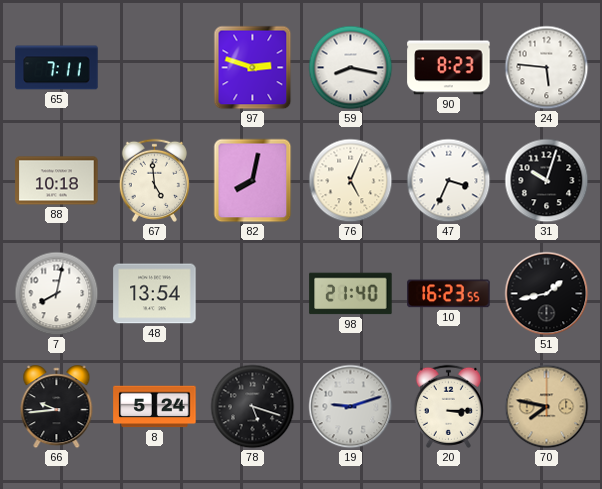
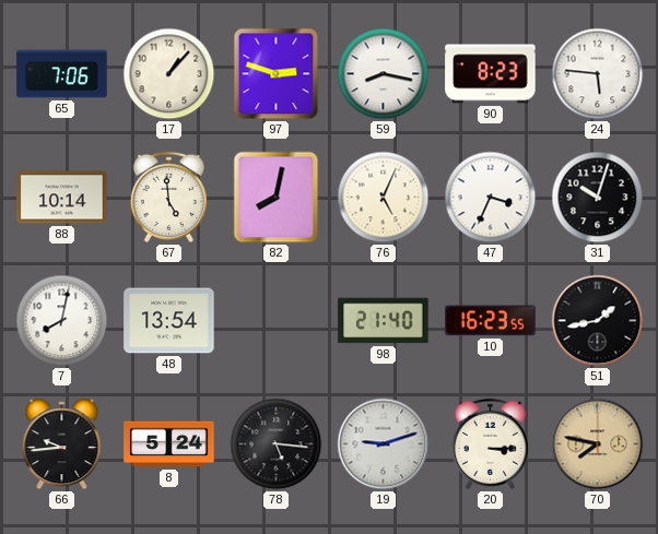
65: 7:11 -> 7:06 (62, 74)
17: none -> 1:07 (169, 74)
88: 10:18 -> 10:14 (62, 198)
78: 5:18 -> 5:16 (277, 444)
